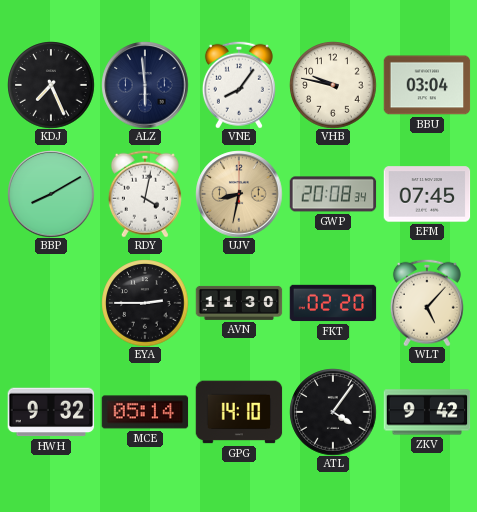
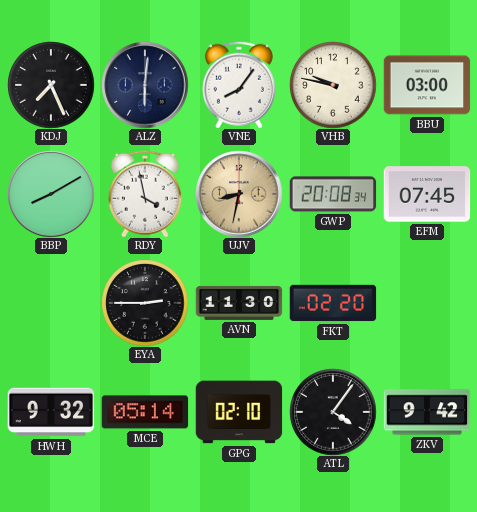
ALZ: 5:59 -> 6:01 (145, 85)
BBU: 03:04 -> 03:00 (427, 85)
RDY: 4:02 -> 3:58 (145, 194)
WLT: 5:07 -> none (427, 303)
GPG: 14:10 -> 02:10 (239, 412)
